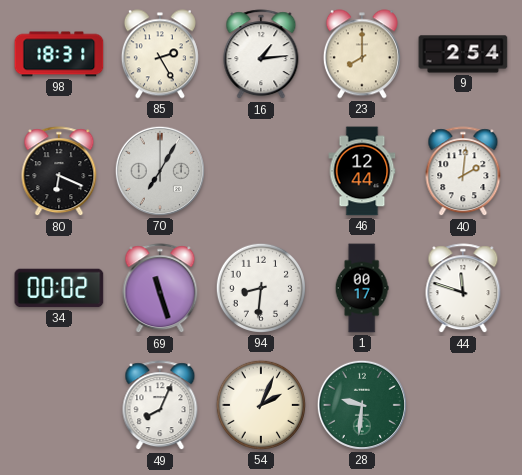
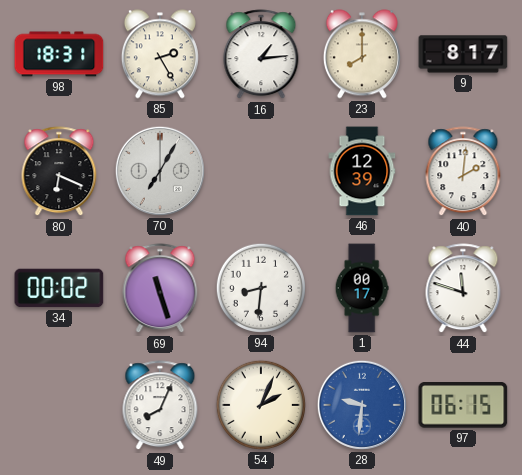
9: 2:54 -> 8:17 (463, 54)
46: 12:44 -> 12:39 (362, 171)
28 dial: green -> blue (362, 405)
97: none -> 06:15 (463, 406)
